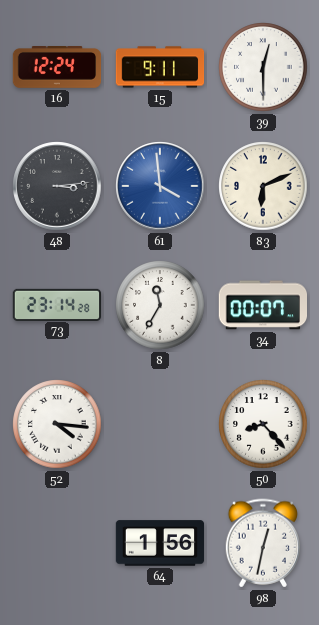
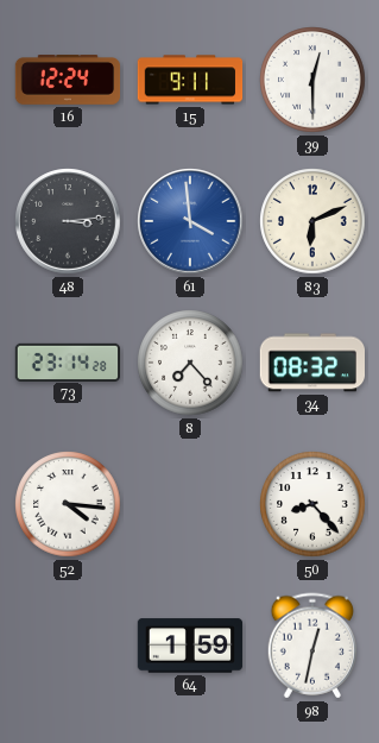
8: 11:35 -> 7:23 (190, 363)
34: 00:07 -> 08:32 (311, 363)
64: 1:56 -> 1:59 (190, 646)
